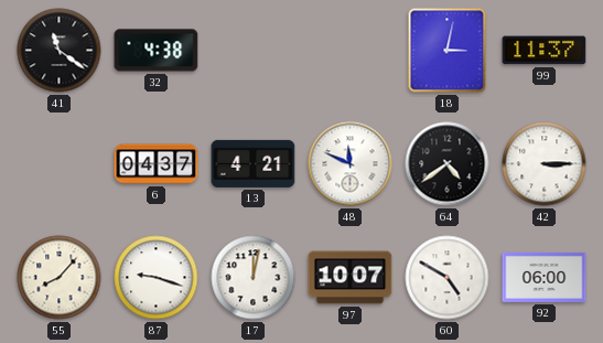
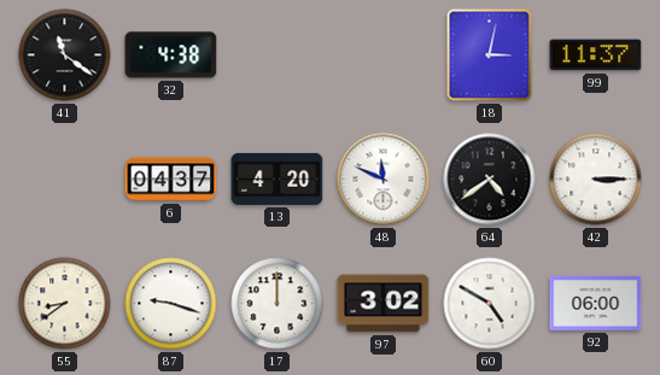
13: 4:21 -> 4:20 (278, 178)
55: 8:07 -> 8:39 (65, 304)
17: 12:02 -> 12:00 (278, 304)
97: 10:07 -> 3:02 (384, 304)
